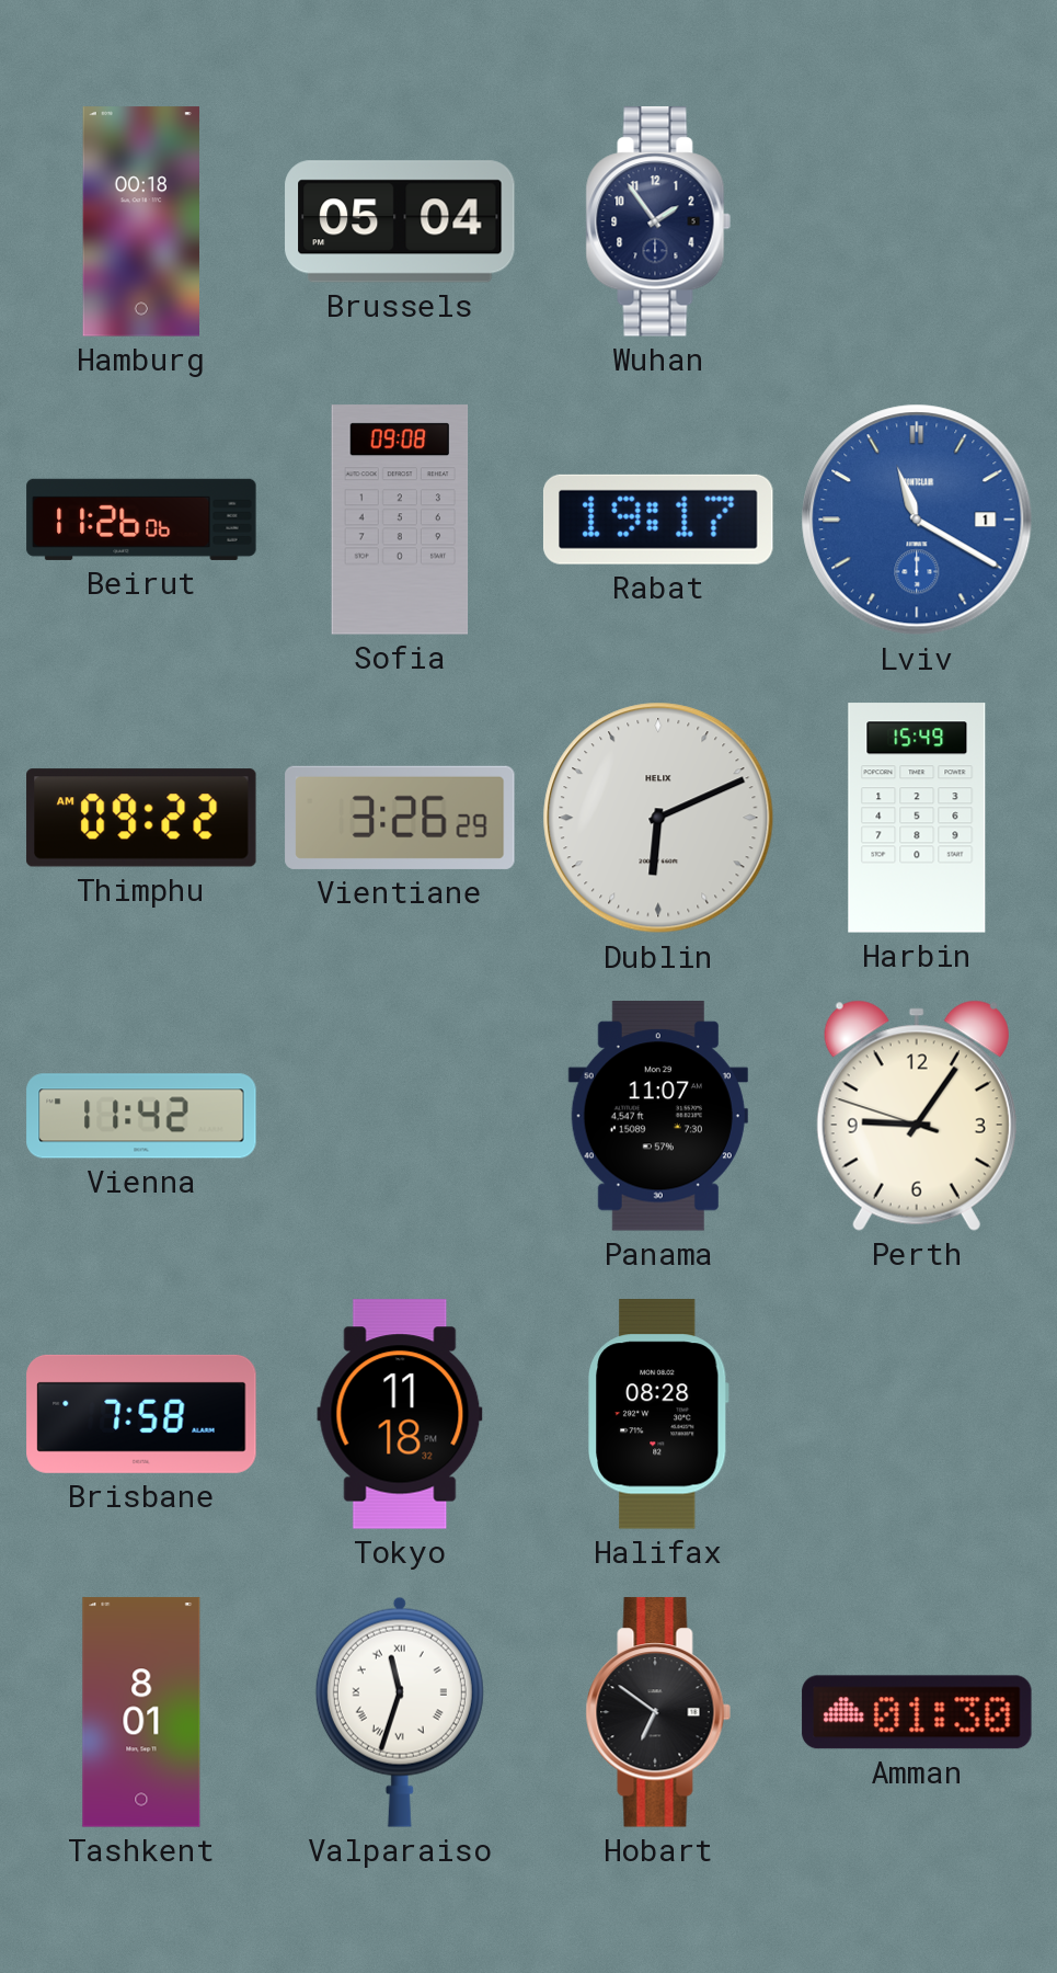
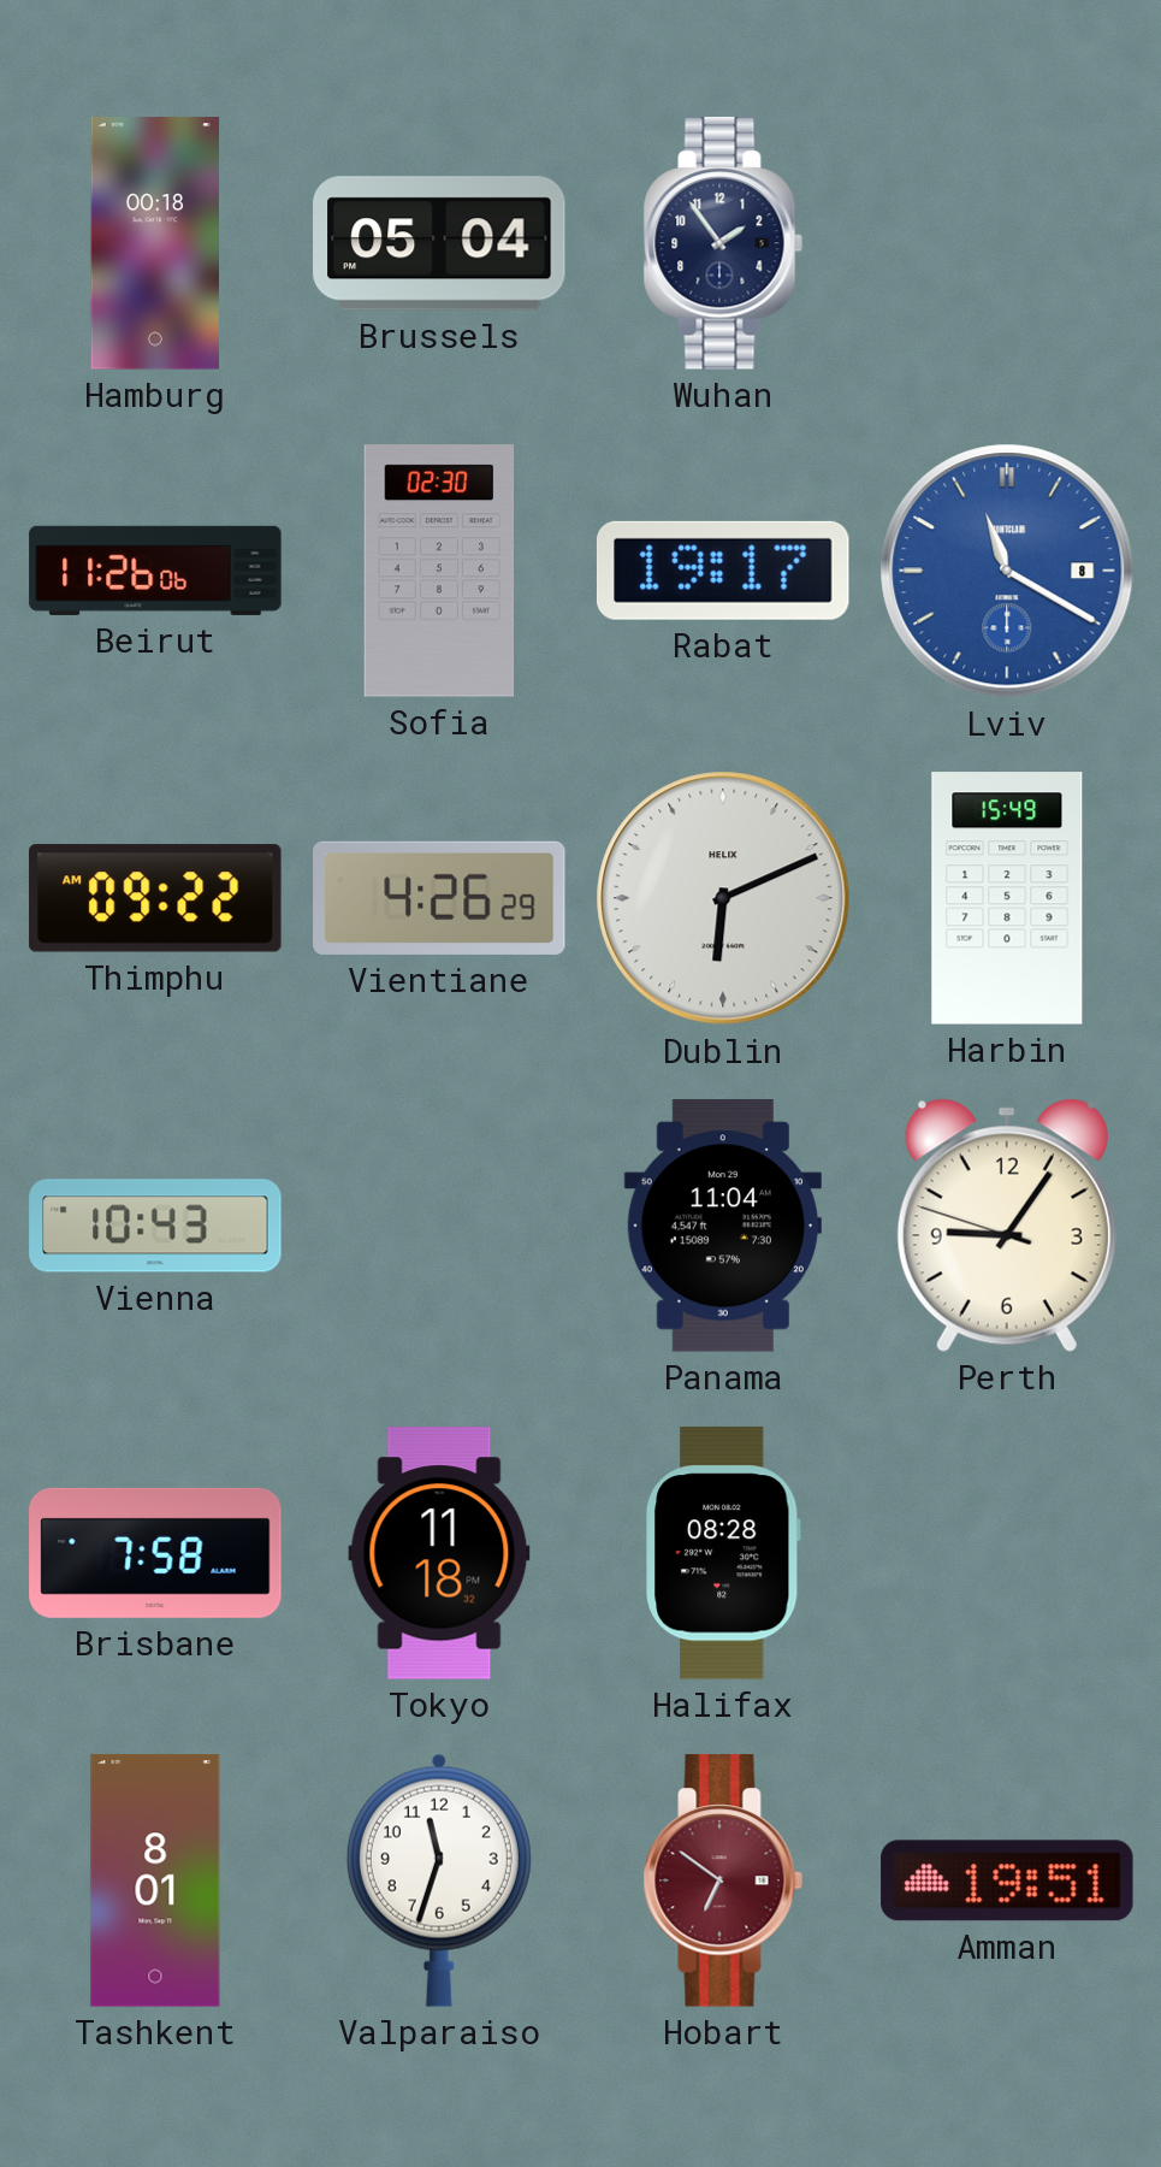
Sofia: 09:08 -> 02:30 (439, 571)
Lviv date: 1 -> 8 (1007, 571)
Vientiane: 3:26 -> 4:26 (439, 898)
Vienna: 11:42 -> 10:43 (155, 1226)
Panama: 11:07 -> 11:04 (723, 1226)
Valparaiso numerals: Roman -> Arabic (439, 1880)
Hobart dial: black -> burgundy (723, 1880)
Amman: 01:30 -> 19:51 (1007, 1880)
